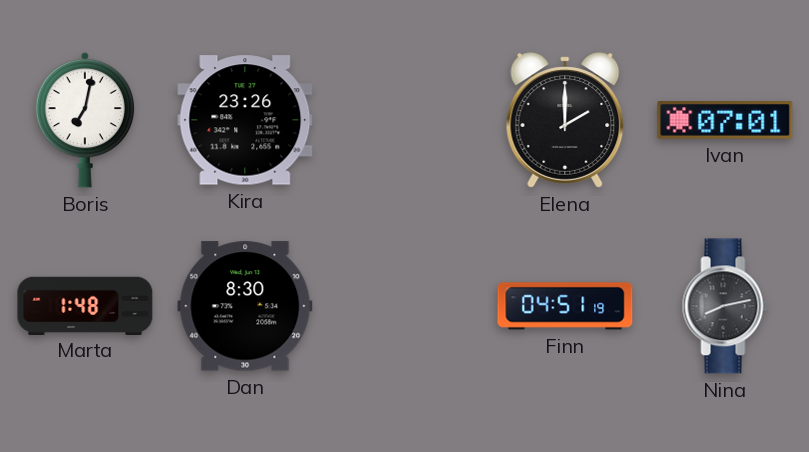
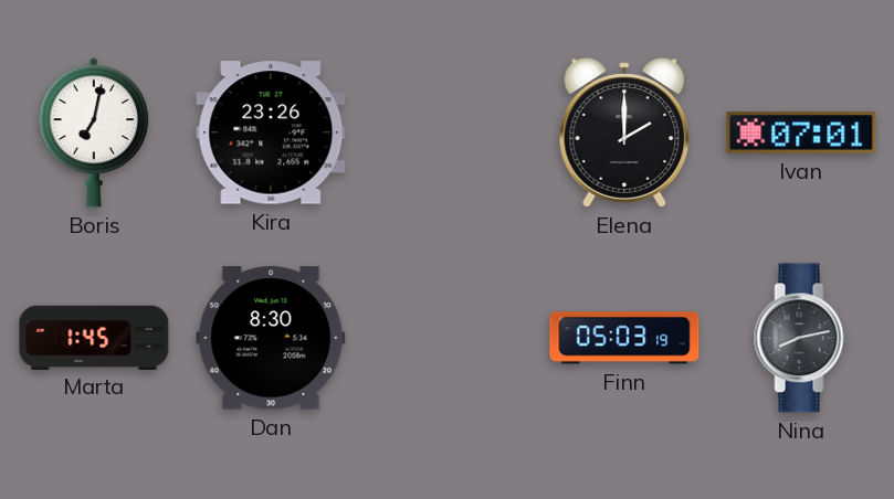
Marta: 1:48 -> 1:45 (94, 337)
Finn: 04:51 -> 05:03 (624, 338)
